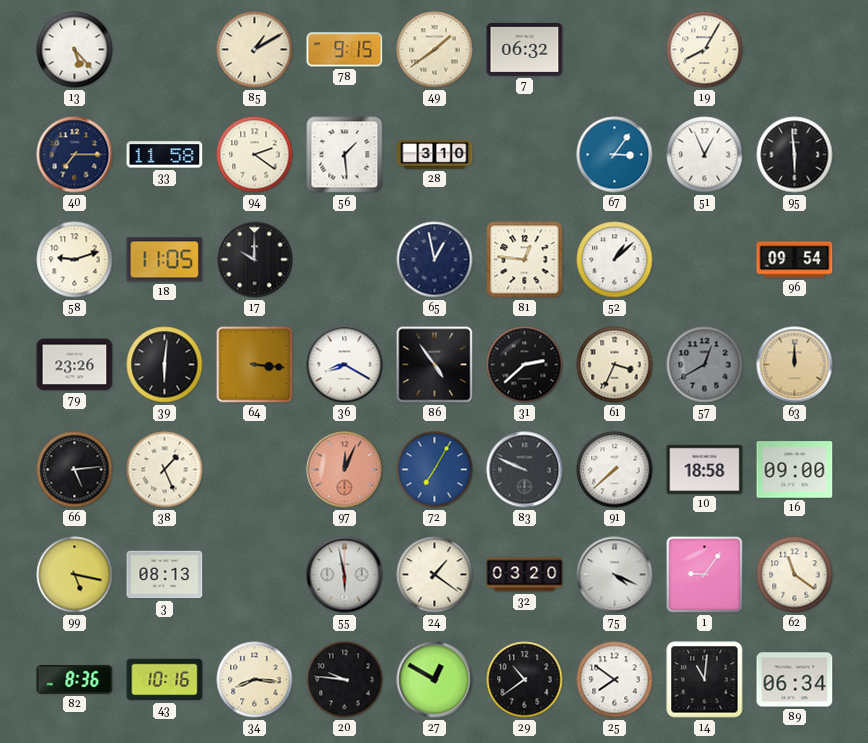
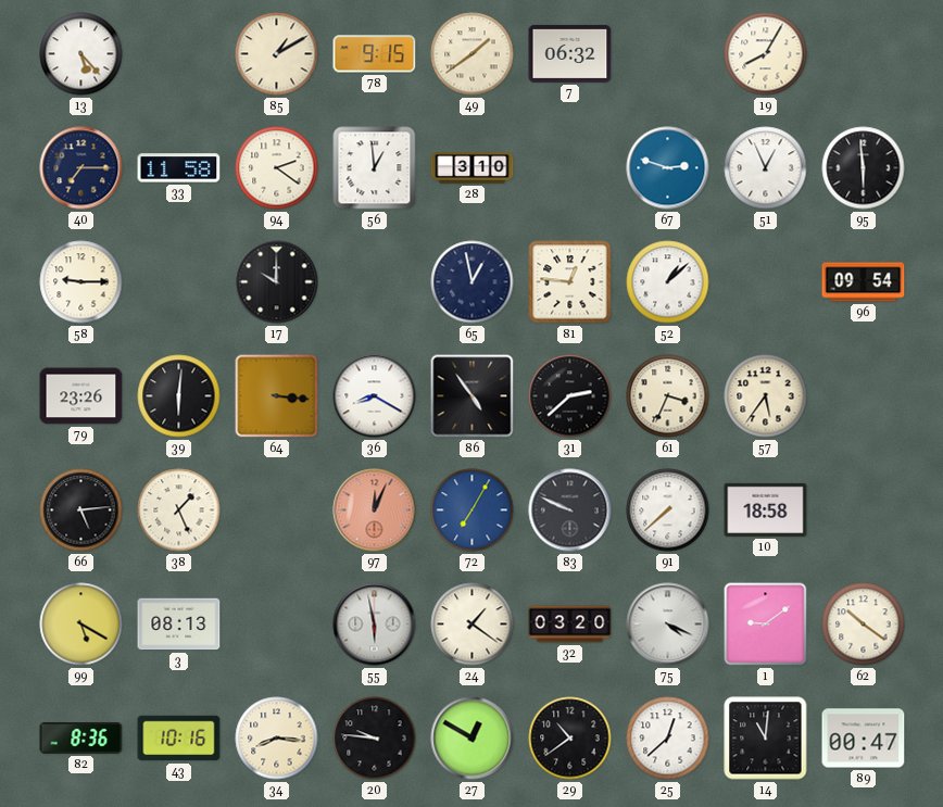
56: 1:29 -> 12:59 (375, 168)
67: 3:06 -> 2:48 (668, 168)
58: 9:12 -> 9:15 (81, 282)
18: 11:05 -> none (165, 260)
57: 12:40 -> 5:36 (766, 396)
57 dial: grey -> cream (766, 396)
63: 12:00 -> none (795, 365)
16: 09:00 -> none (795, 470)
99: 5:17 -> 5:20 (81, 625)
1: 9:06 -> 9:09 (766, 625)
62: 11:21 -> 10:21 (864, 625)
25: 7:51 -> 12:38 (668, 739)
89: 06:34 -> 00:47 (864, 739)
